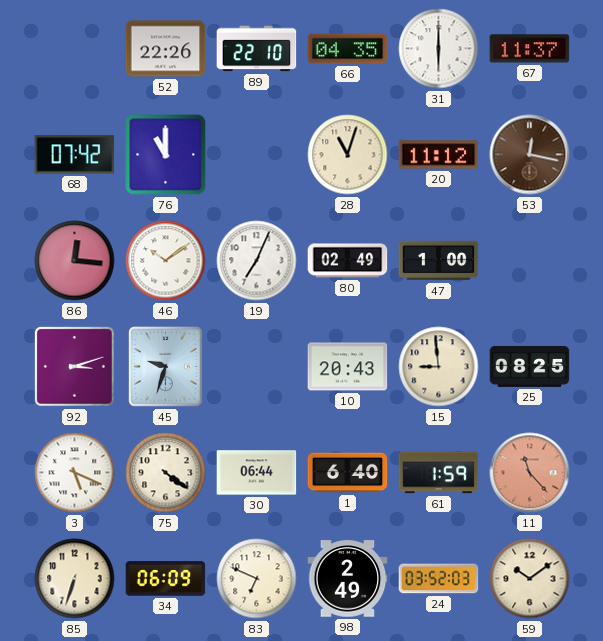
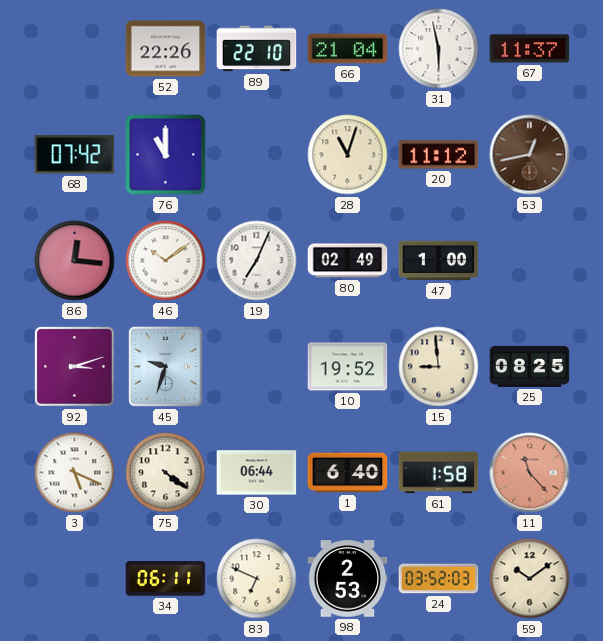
66: 04:35 -> 21:04 (348, 49)
31: 6:00 -> 5:58 (439, 49)
53: 12:17 -> 12:43 (530, 155)
10: 20:43 -> 19:52 (348, 367)
61: 1:59 -> 1:58 (439, 473)
85: 6:33 -> none (75, 579)
34: 06:09 -> 06:11 (166, 579)
98: 2:49 -> 2:53 (348, 579)
